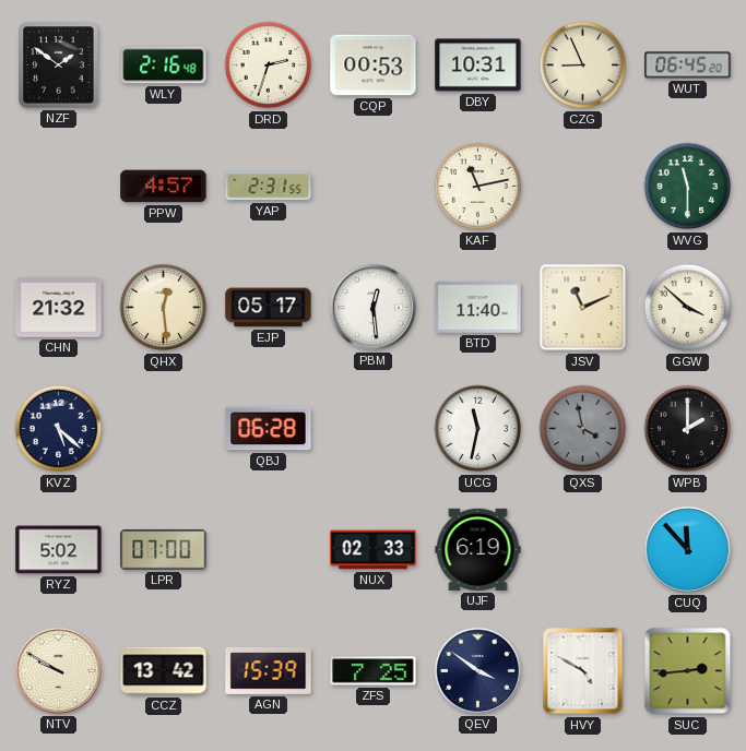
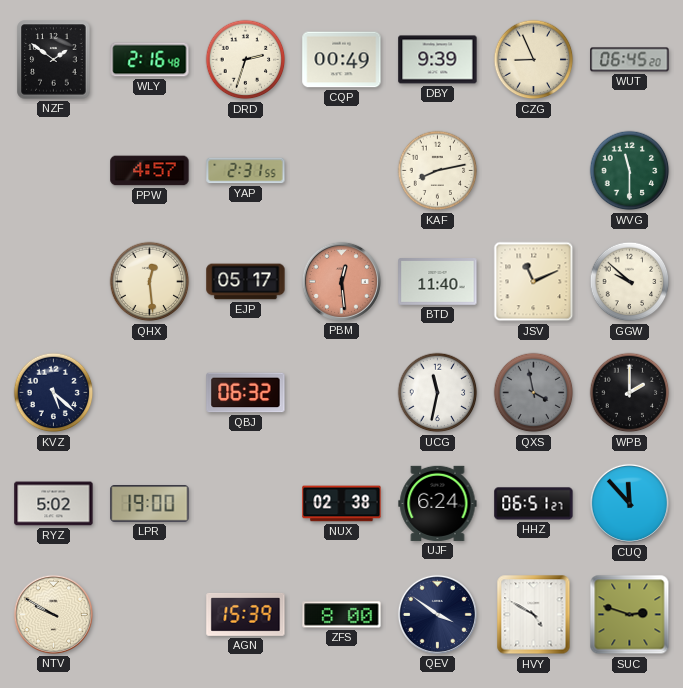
CQP: 00:53 -> 00:49 (342, 60)
DBY: 10:31 -> 9:39 (438, 60)
KAF: 11:13 -> 8:13 (438, 171)
CHN: 21:32 -> none (59, 308)
PBM dial: white -> salmon (341, 281)
GGW: 3:52 -> 9:52 (630, 282)
QBJ: 06:28 -> 06:32 (246, 393)
LPR: 07:00 -> 19:00 (150, 504)
NUX: 02:33 -> 02:38 (342, 504)
UJF: 6:19 -> 6:24 (438, 503)
HHZ: none -> 06:51 (534, 504)
CCZ: 13:42 -> none (164, 671)
ZFS: 7:25 -> 8:00 (342, 615)
SUC: 2:44 -> 2:48 (630, 615)
